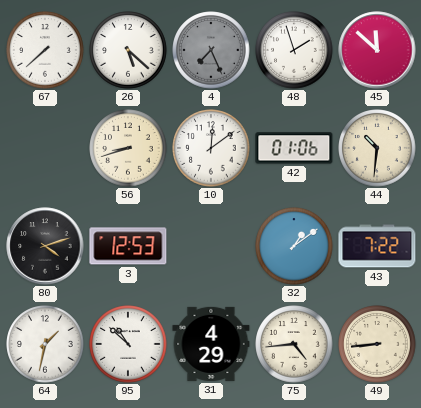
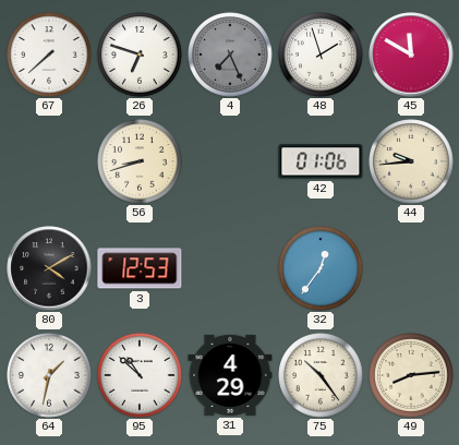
26: 5:22 -> 6:48 (140, 55)
45: 11:52 -> 11:50 (411, 55)
10: 12:09 -> none (211, 148)
44: 10:31 -> 9:44 (411, 161)
80: 4:12 -> 4:10 (49, 268)
32: 1:09 -> 12:36 (321, 268)
43: 7:22 -> none (377, 246)
75: 4:44 -> 10:24 (321, 375)
49: 8:44 -> 8:14 (411, 375)
